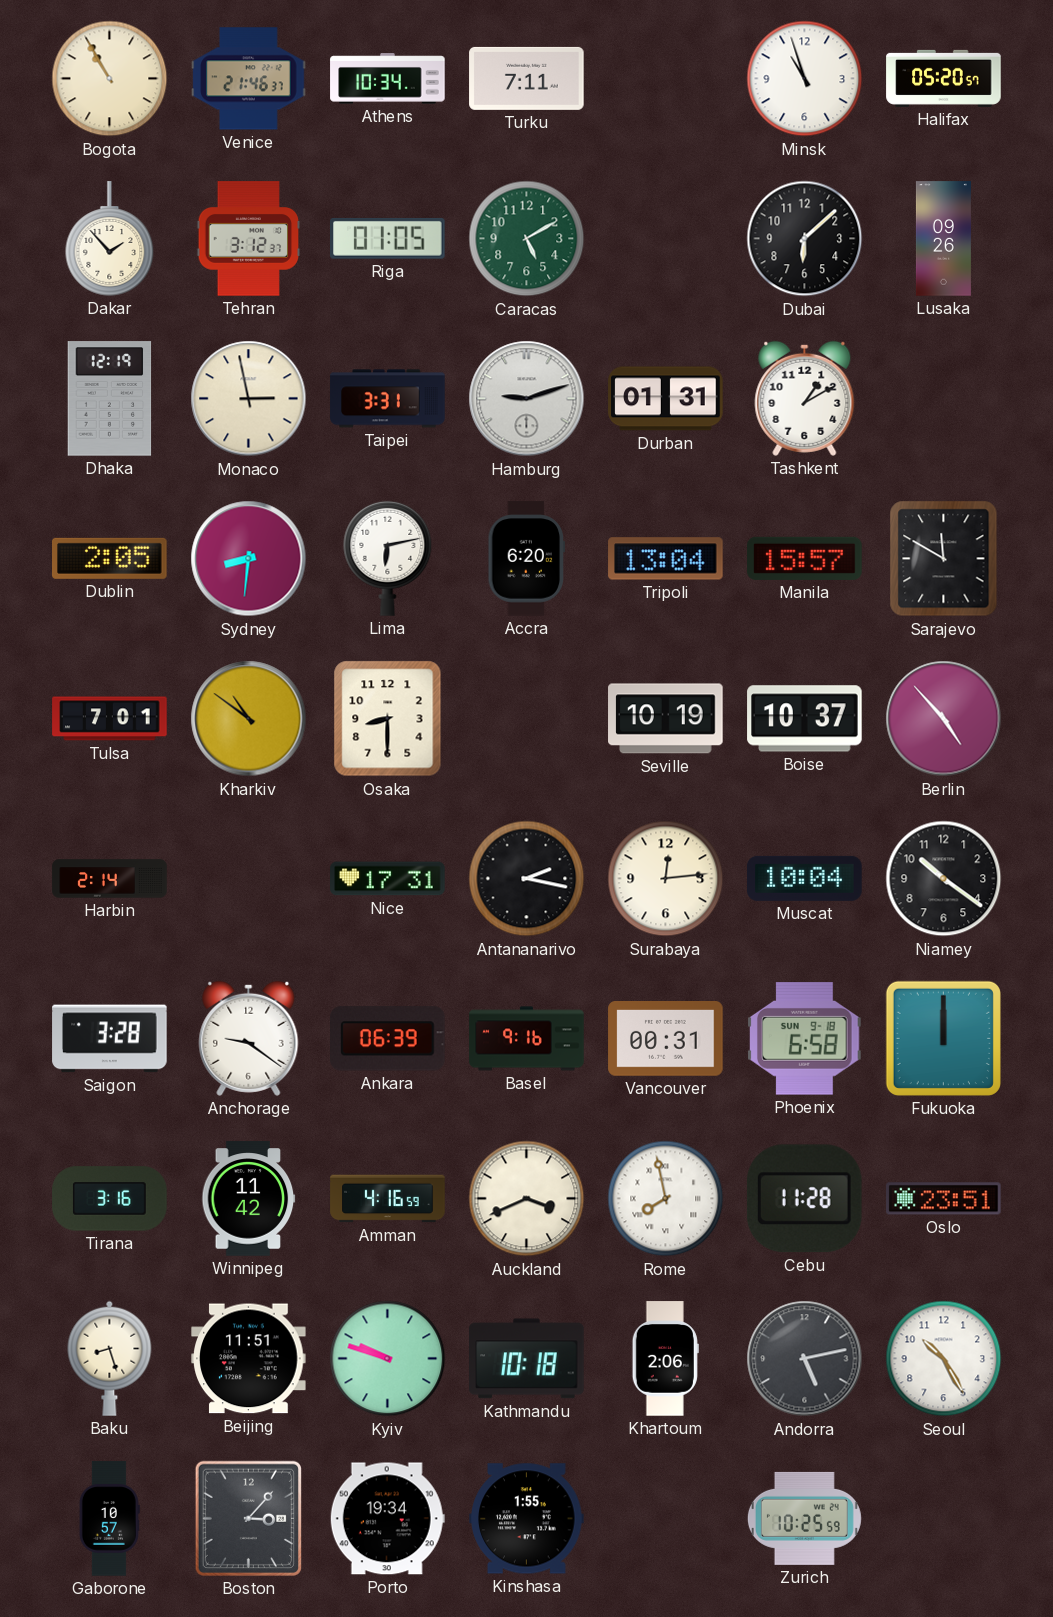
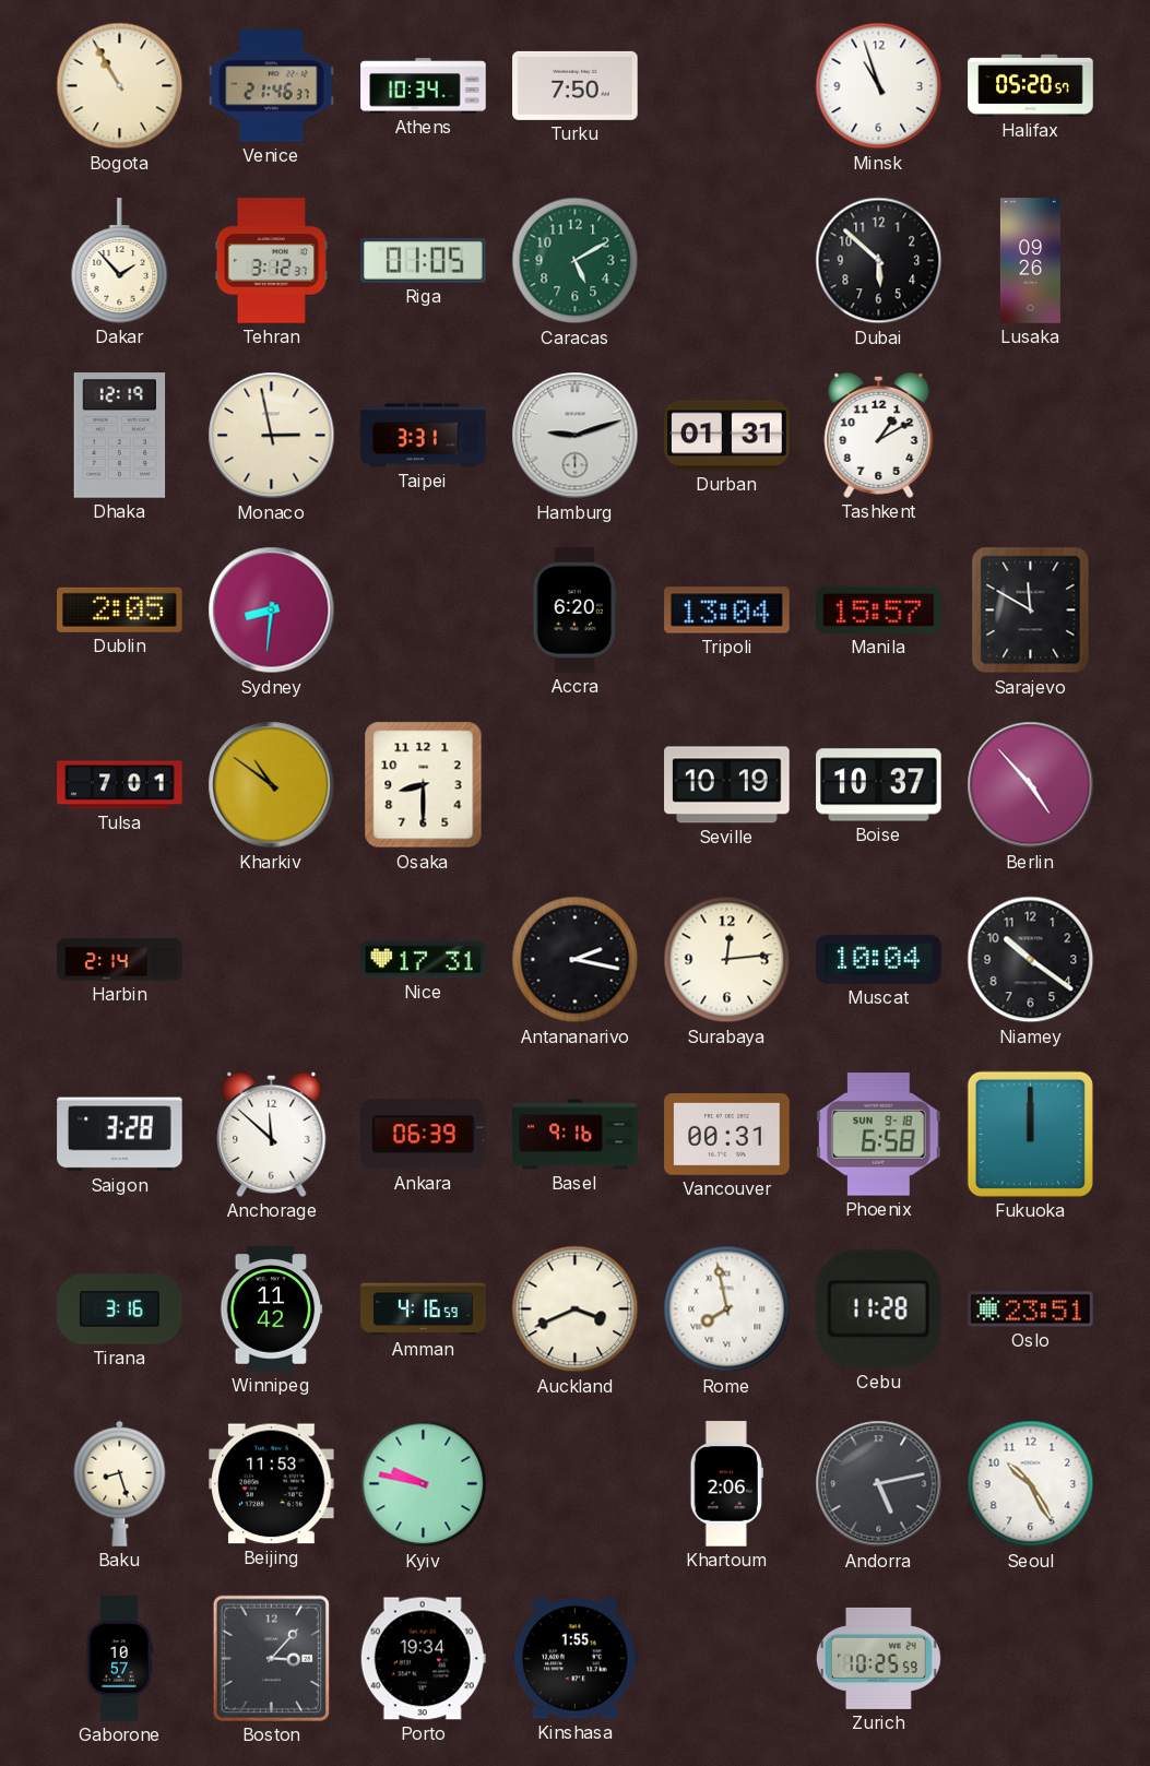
Turku: 7:11 -> 7:50 (576, 85)
Dubai: 6:08 -> 5:52 (879, 261)
Lima: 6:13 -> none (388, 558)
Anchorage: 9:21 -> 11:52 (272, 1134)
Beijing: 11:51 -> 11:53 (272, 1484)
Kyiv: 9:48 -> 9:47 (424, 1484)
Kathmandu: 10:18 -> none (527, 1359)
